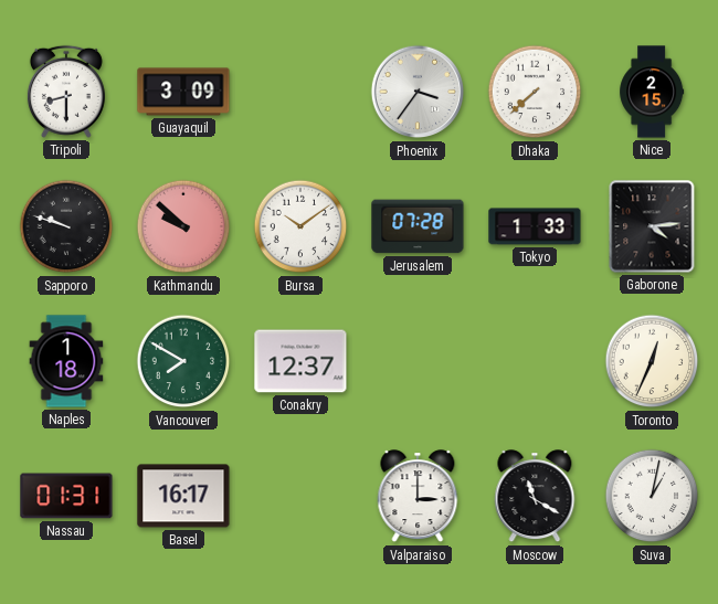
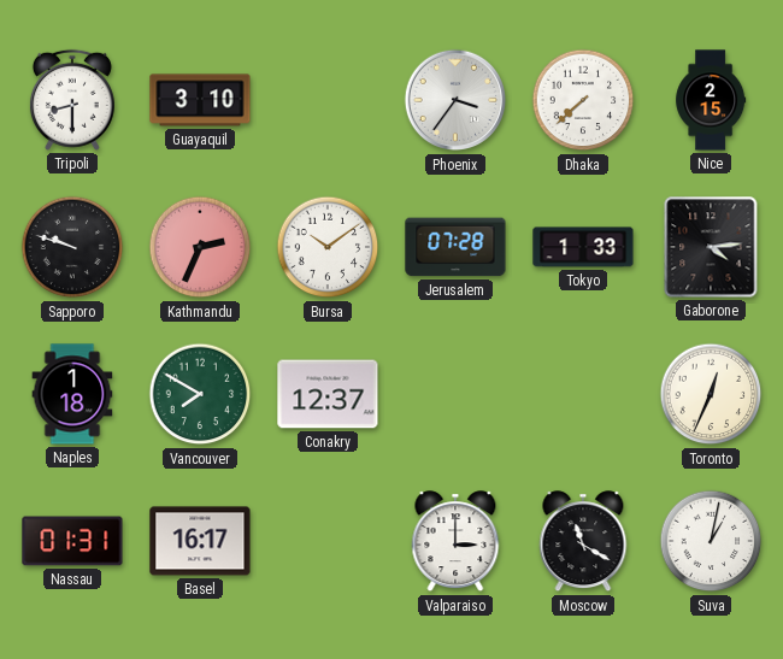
Guayaquil: 3:09 -> 3:10 (200, 100)
Kathmandu: 9:52 -> 2:34 (200, 247)
